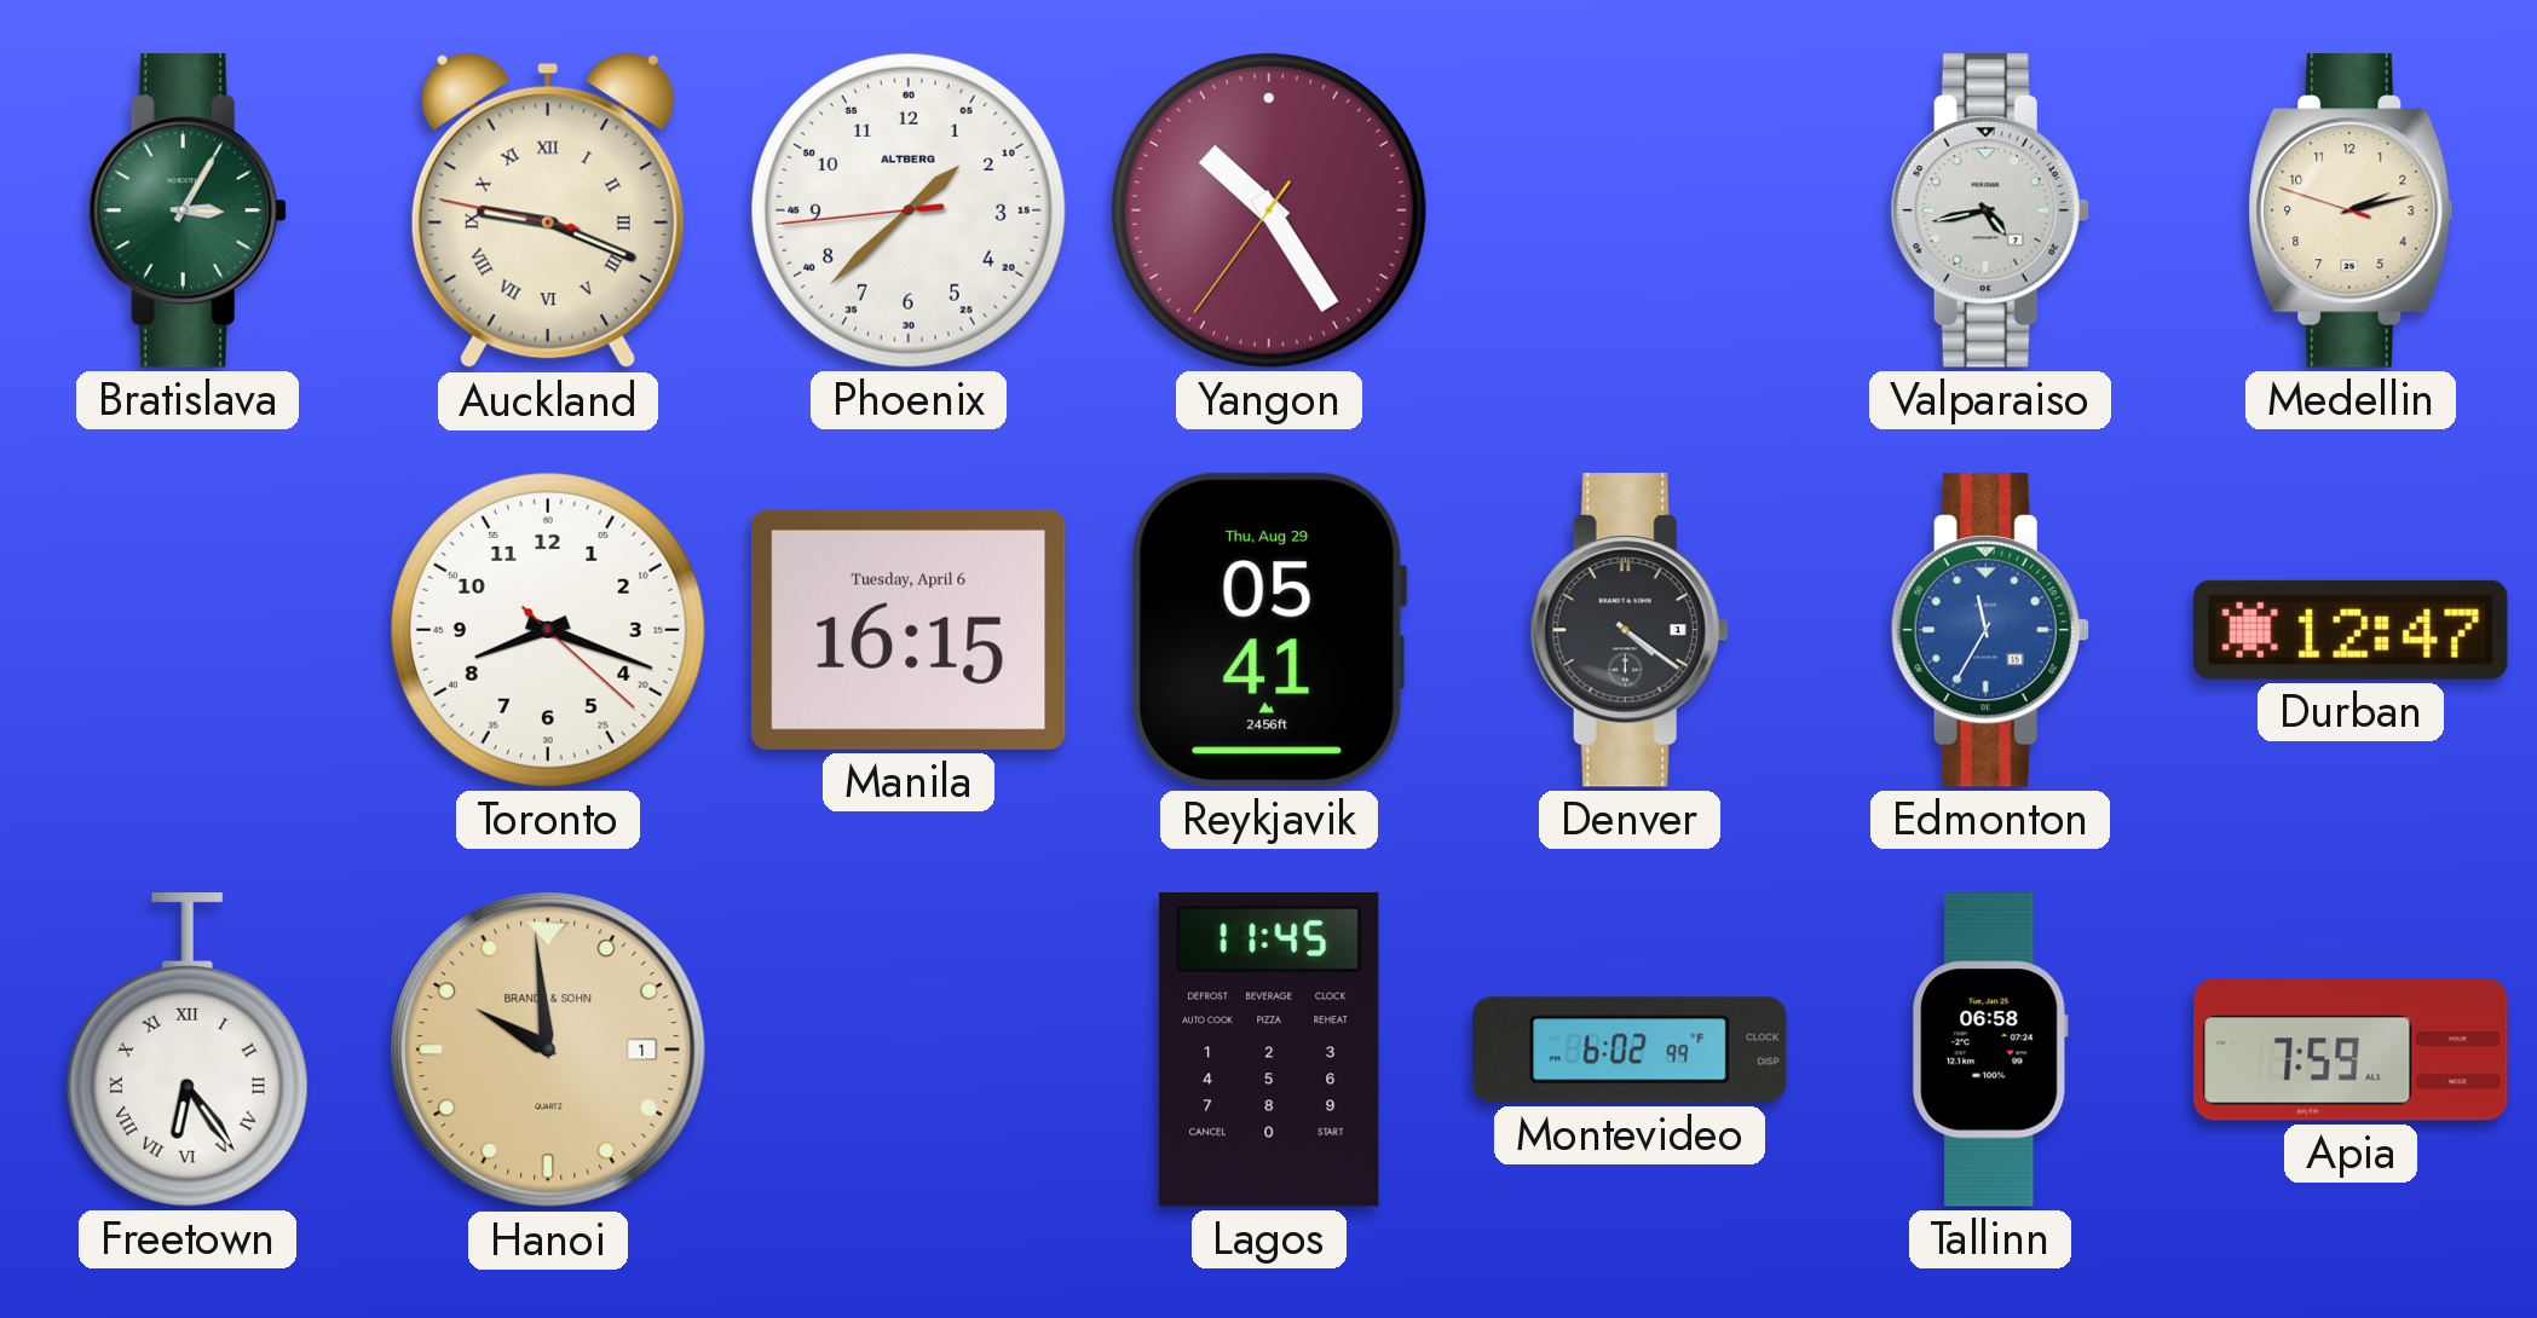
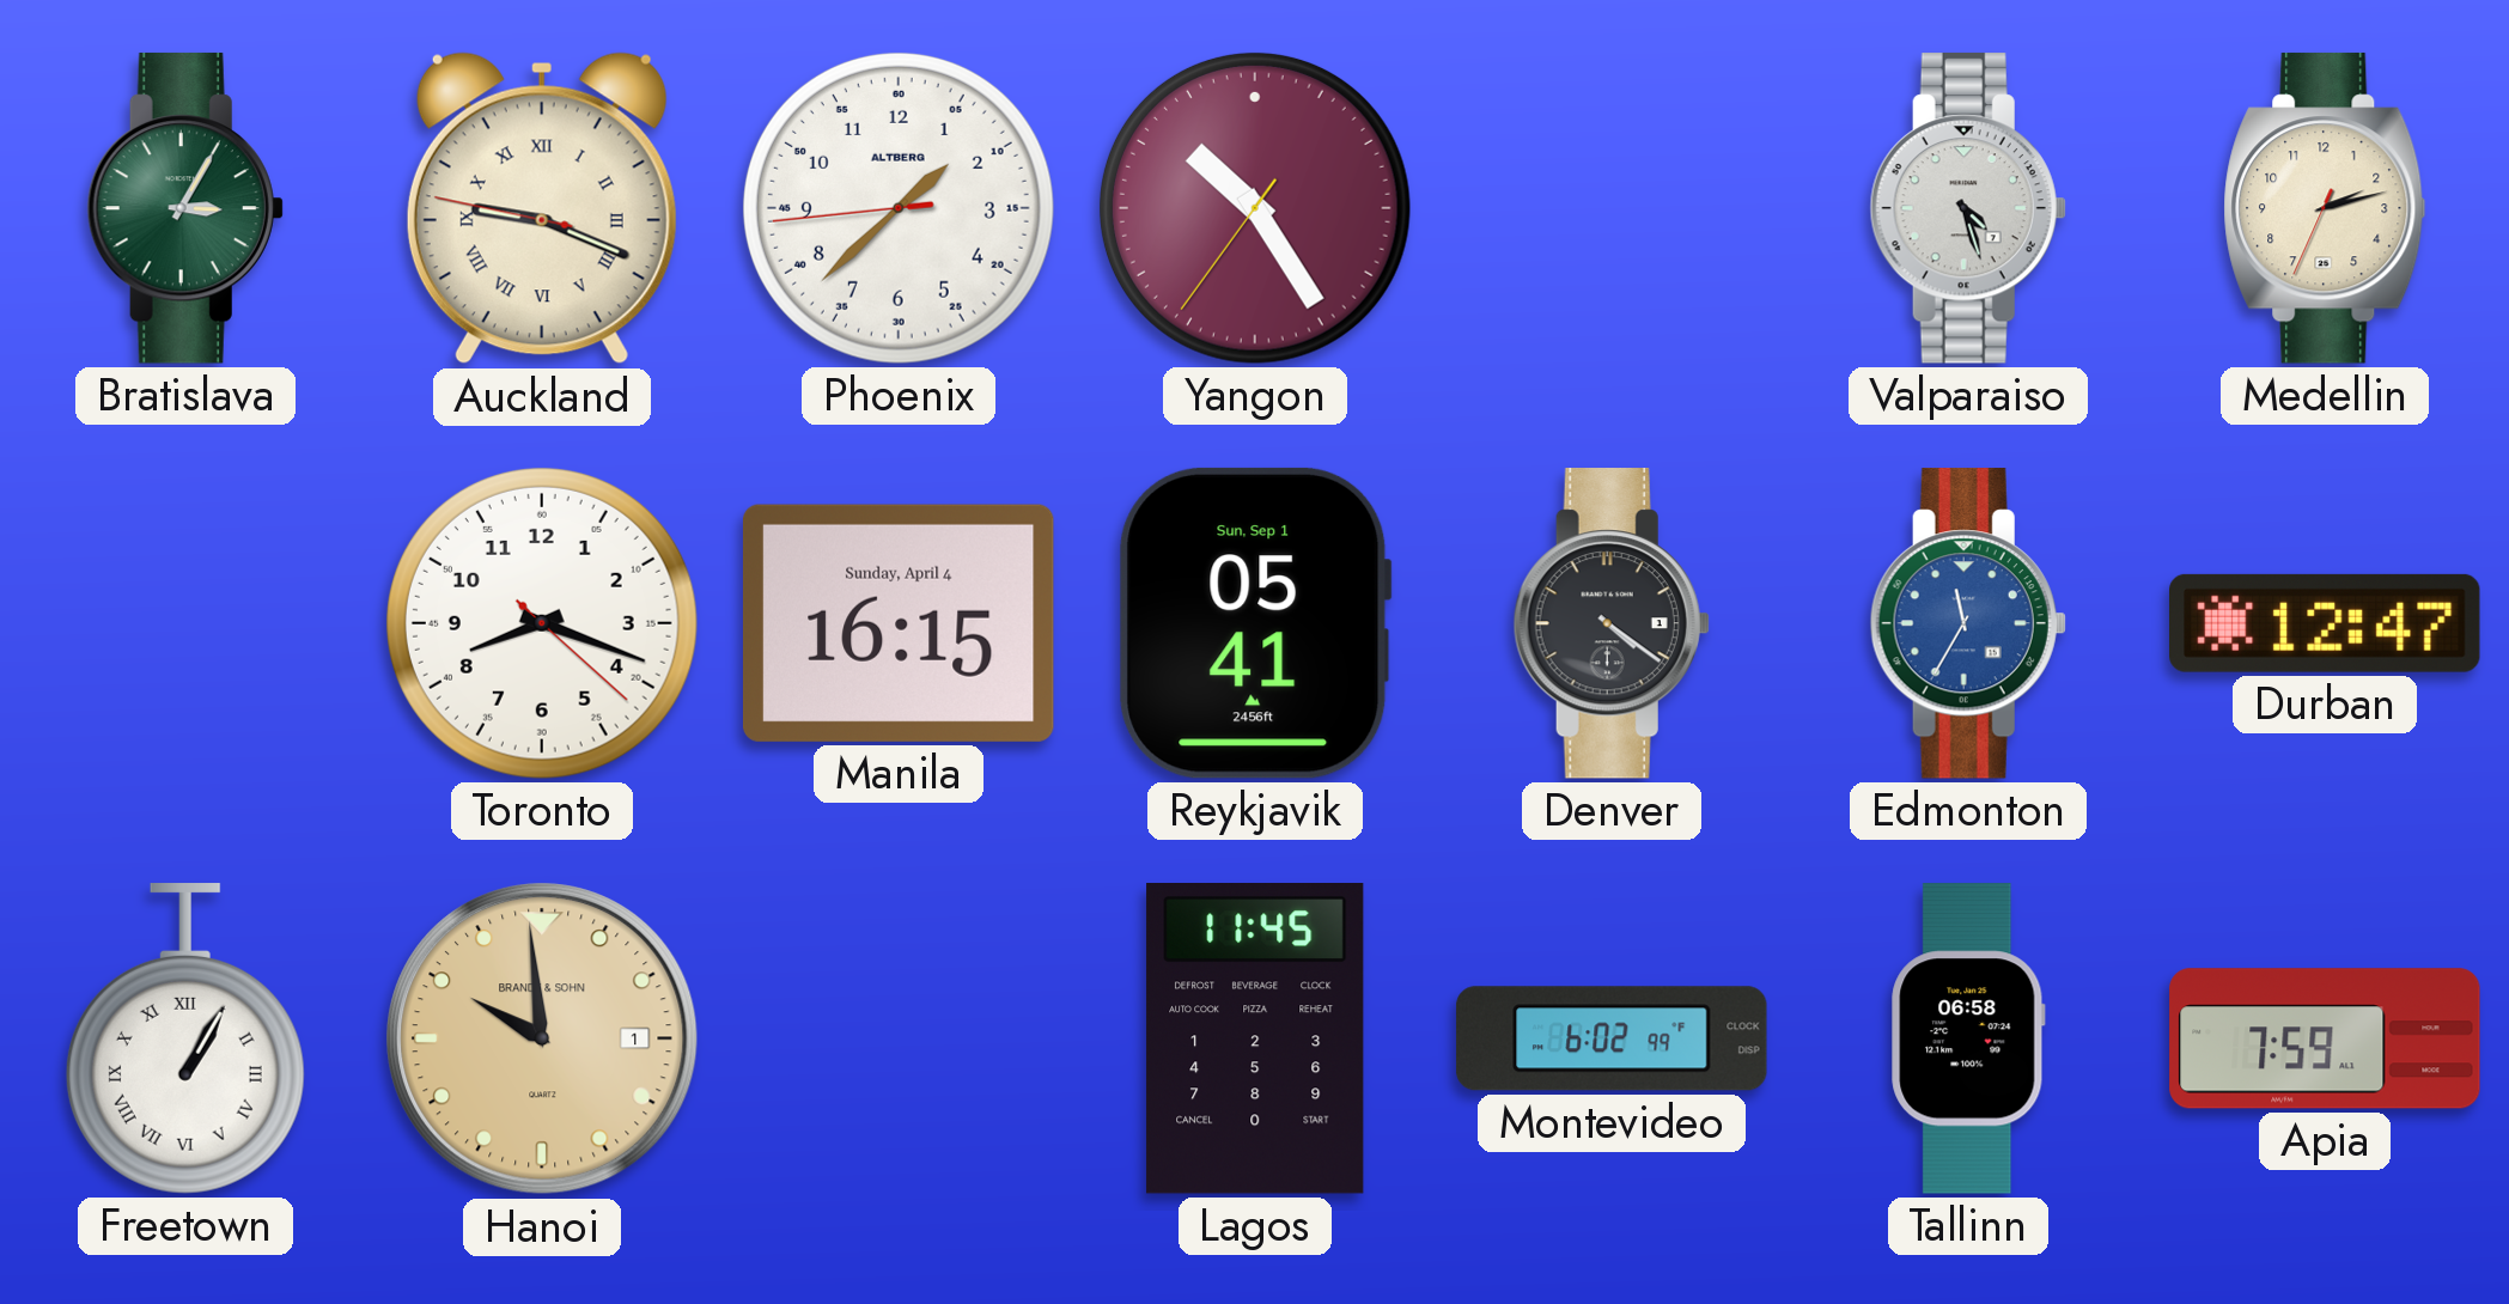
Valparaiso: 4:43 -> 4:27 (1968, 208)
Medellin: 2:12:48 -> 2:12:34 (2325, 208)
Manila date: Tuesday, April 6 -> Sunday, April 4 (899, 623)
Reykjavik date: Thu, Aug 29 -> Sun, Sep 1 (1255, 623)
Freetown: 6:24 -> 1:05 (185, 1038)
